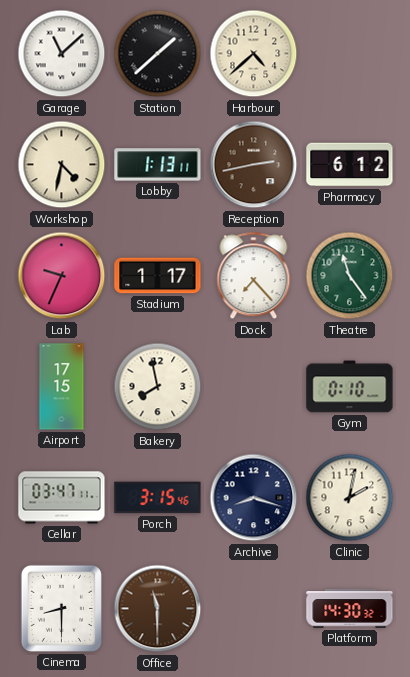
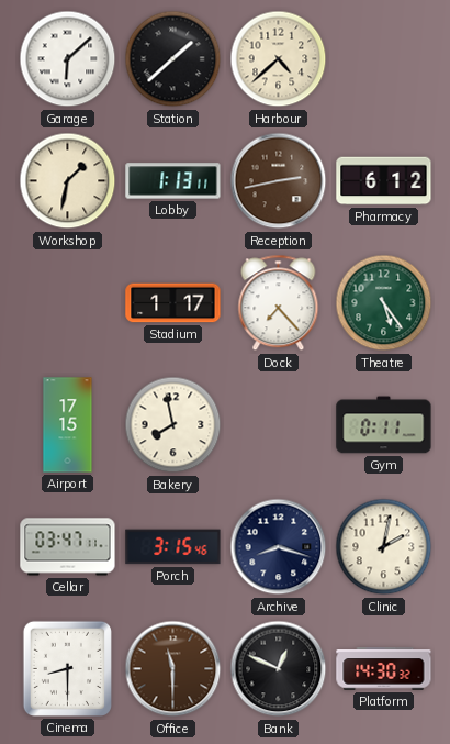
Garage: 11:08 -> 6:08 (68, 59)
Workshop: 4:32 -> 1:32 (68, 181)
Lab: 9:34 -> none (62, 276)
Theatre: 11:24 -> 5:24 (384, 303)
Gym: 0:10 -> 0:11 (384, 425)
Bank: none -> 12:49 (279, 669)
